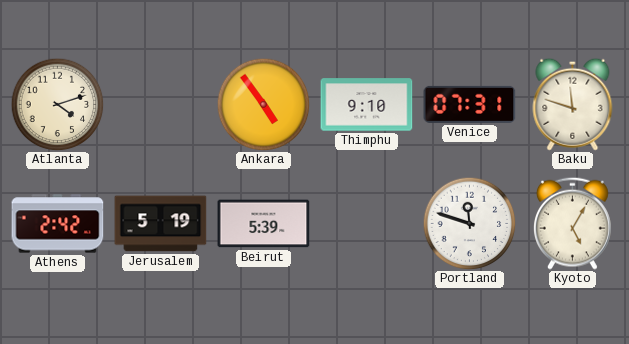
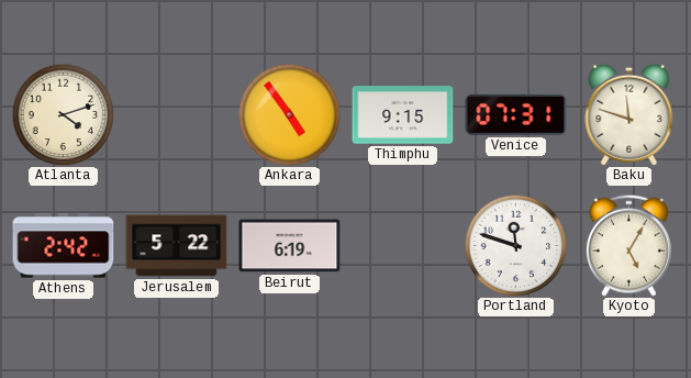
Thimphu: 9:10 -> 9:15 (403, 115)
Jerusalem: 5:19 -> 5:22 (177, 246)
Beirut: 5:39 -> 6:19 (290, 246)
